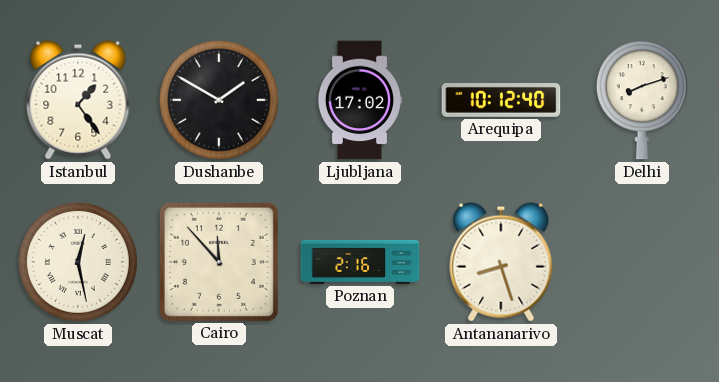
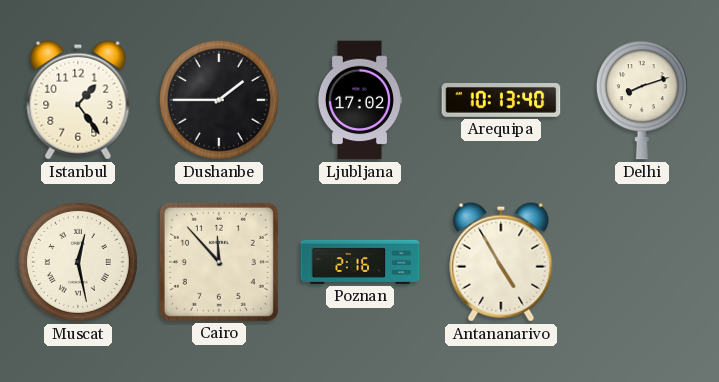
Dushanbe: 1:50 -> 1:45 (219, 100)
Arequipa: 10:12 -> 10:13 (501, 101)
Antananarivo: 8:27 -> 4:55 (501, 262)
